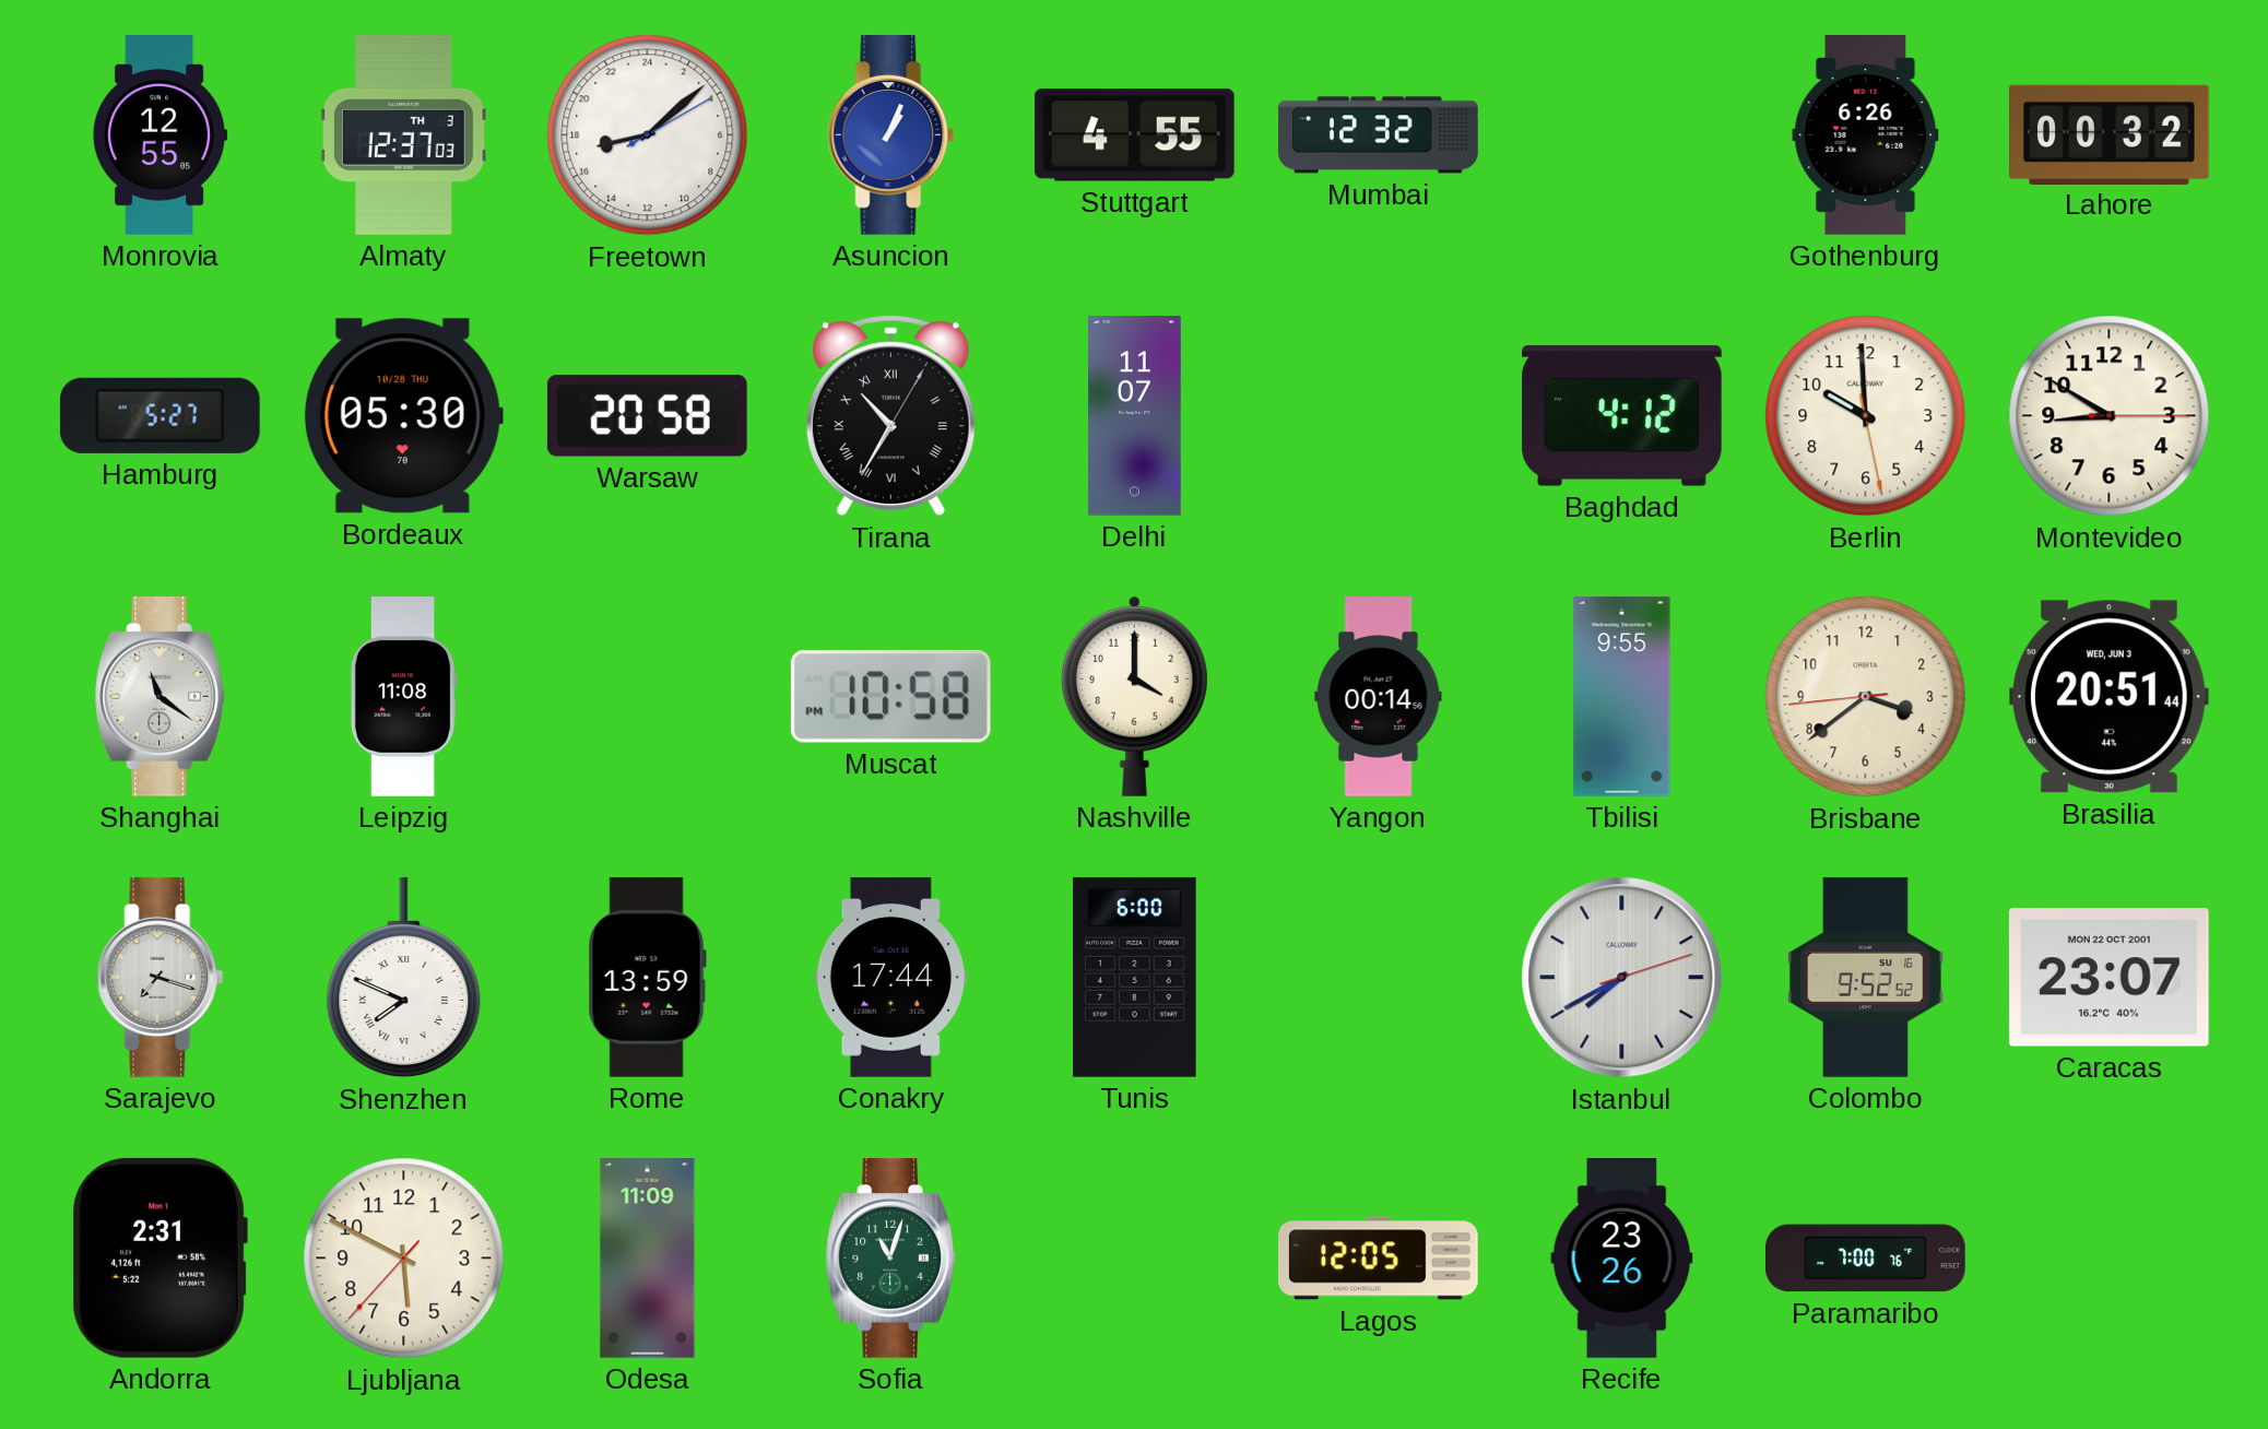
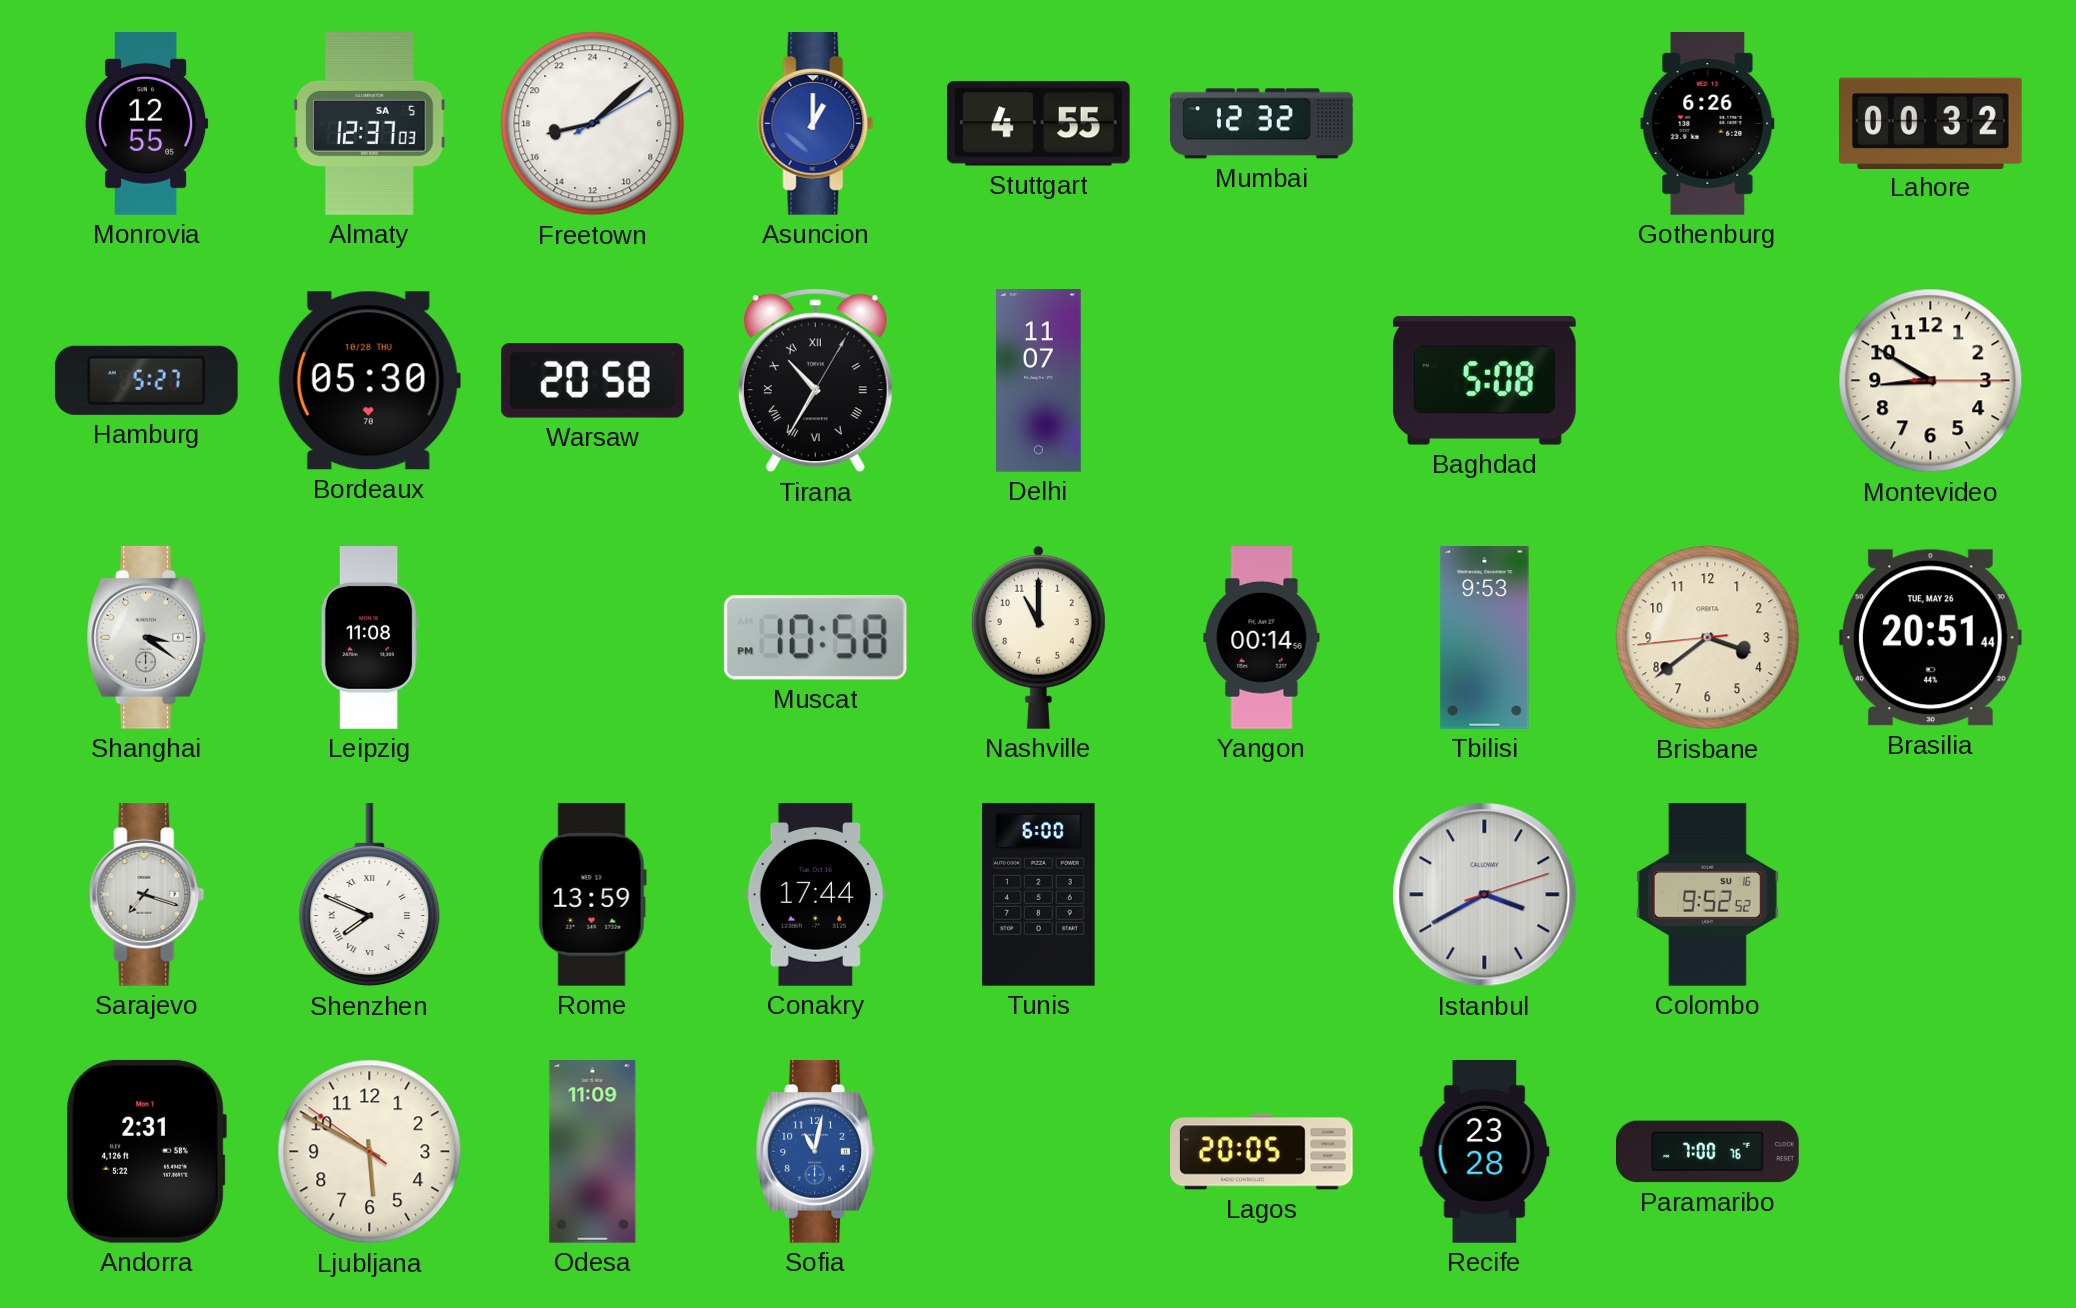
Almaty date: TH 3 -> SA 5 (370, 124)
Asuncion: 1:04 -> 1:00 (816, 123)
Baghdad: 4:12 -> 5:08 (1485, 381)
Berlin: 9:59 -> none (1866, 416)
Shanghai: 11:21 -> 3:21 (146, 637)
Nashville: 4:00 -> 11:00 (1038, 637)
Tbilisi: 9:55 -> 9:53 (1485, 638)
Brasilia date: WED, JUN 3 -> TUE, MAY 26 (1930, 638)
Istanbul: 7:40 -> 3:40 (1485, 895)
Caracas: 23:07 -> none (2108, 978)
Ljubljana: 5:49:37 -> 5:49:51 (370, 1152)
Sofia: 11:03 -> 11:02 (815, 1151)
Sofia dial: green -> blue (815, 1151)
Lagos: 12:05 -> 20:05 (1262, 1152)
Recife: 23:26 -> 23:28 (1485, 1152)
